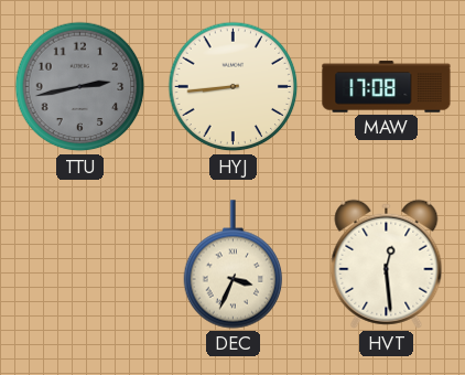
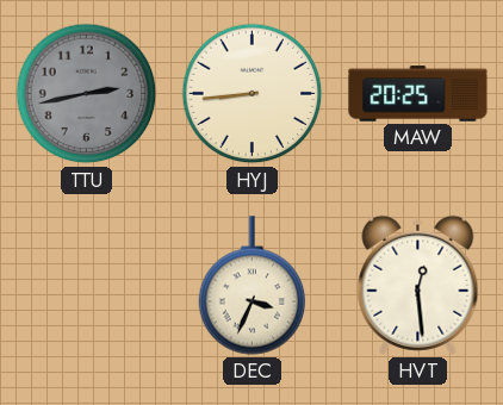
MAW: 17:08 -> 20:25 (418, 94)
